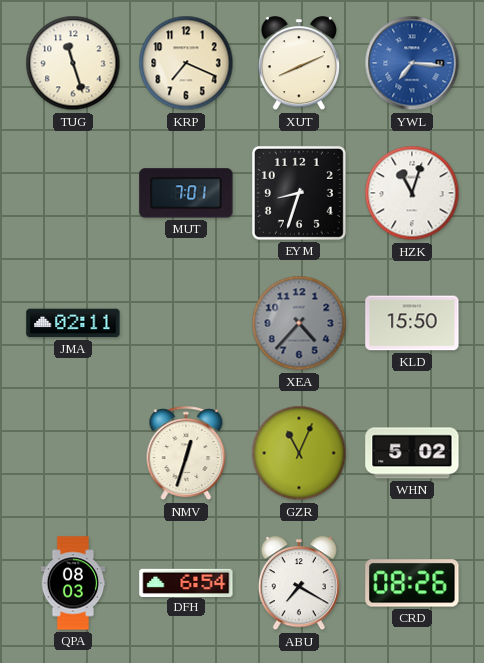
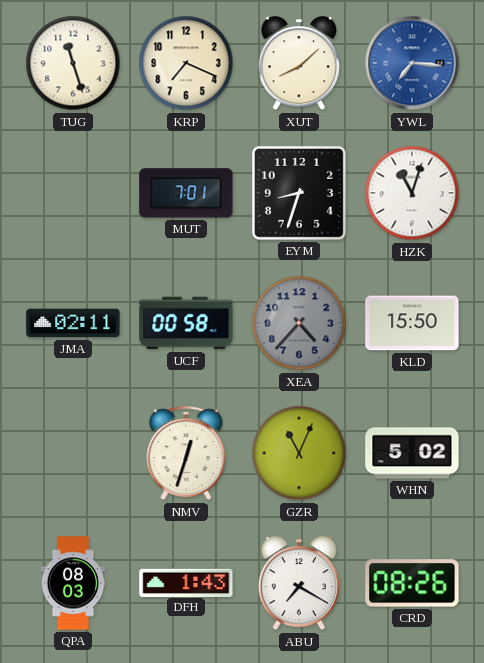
XUT: 8:11 -> 8:08 (299, 64)
UCF: none -> 00:58 (186, 323)
DFH: 6:54 -> 1:43 (186, 582)
